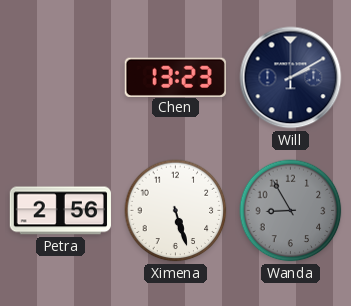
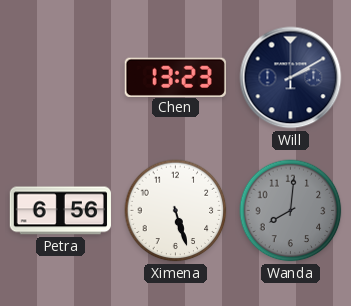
Petra: 2:56 -> 6:56 (60, 211)
Wanda: 8:55 -> 8:01 (291, 211)
